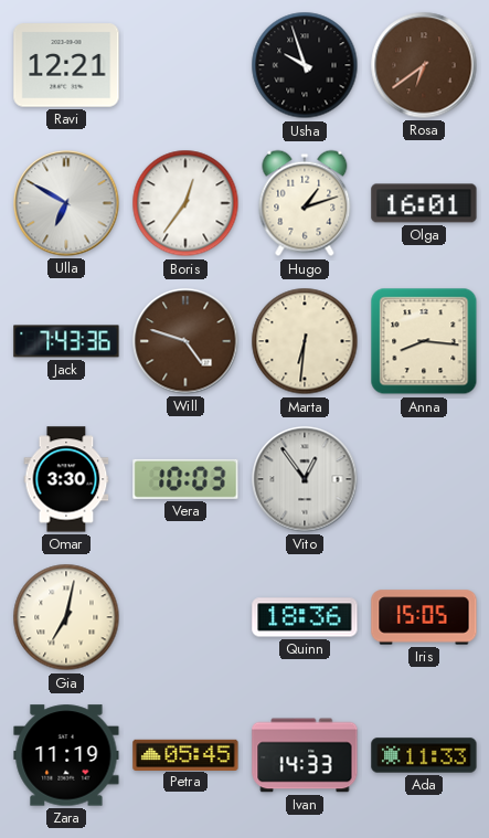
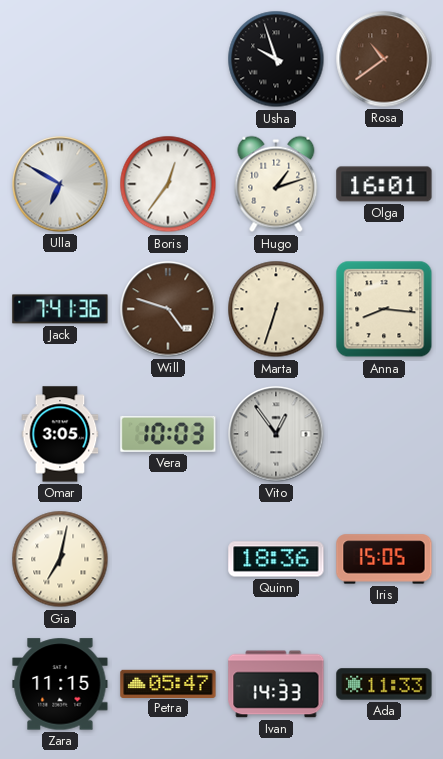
Ravi: 12:21 -> none (66, 65)
Rosa: 6:39 -> 10:39 (384, 59)
Jack: 7:43 -> 7:41 (60, 309)
Marta: 6:31 -> 6:33 (276, 309)
Omar: 3:30 -> 3:05 (60, 434)
Zara: 11:19 -> 11:15 (60, 684)
Petra: 05:45 -> 05:47 (168, 683)
